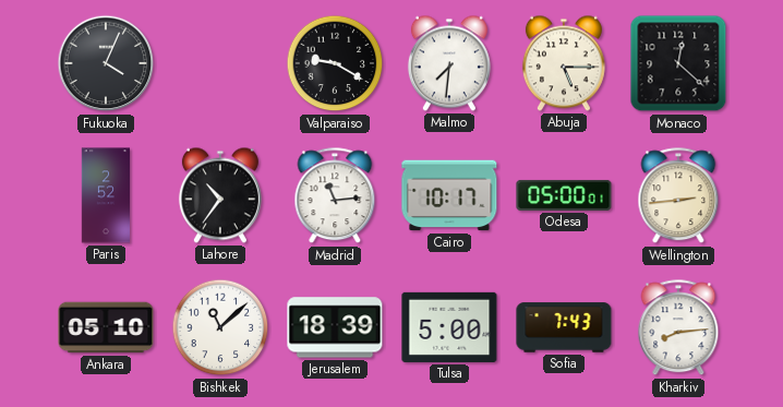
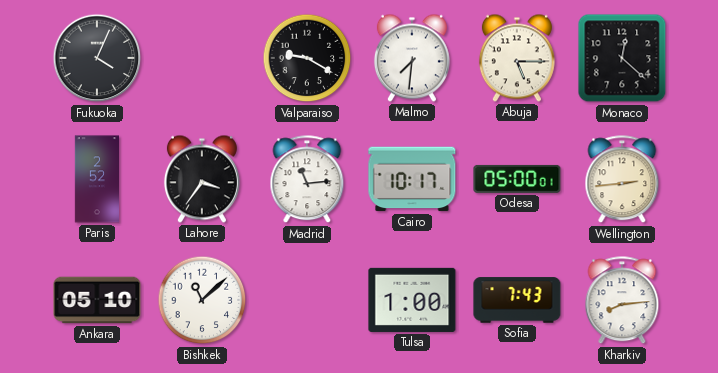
Lahore: 10:36 -> 3:36 (202, 179)
Jerusalem: 18:39 -> none (335, 327)
Tulsa: 5:00 -> 1:00 (412, 300)
